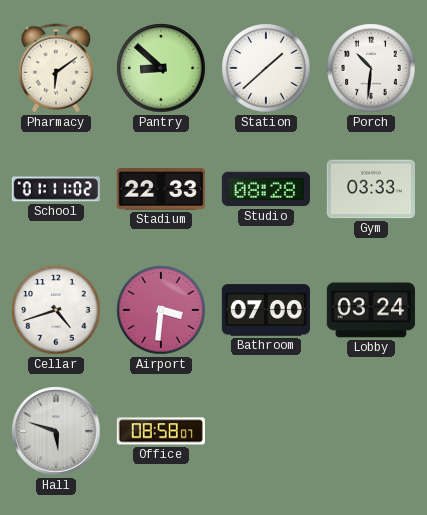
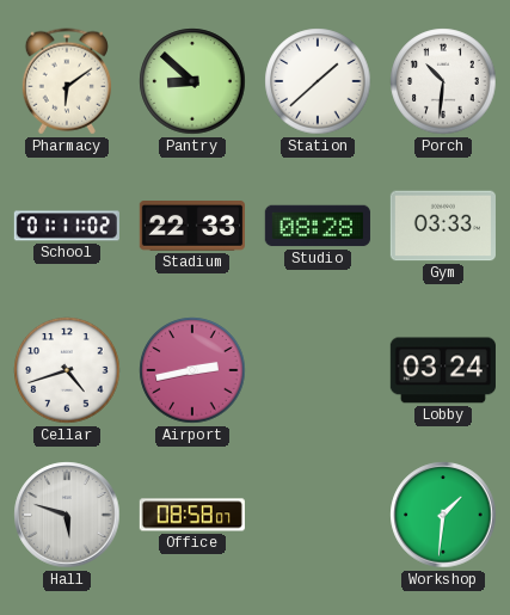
Airport: 3:31 -> 2:43 (192, 370)
Bathroom: 07:00 -> none (266, 310)
Workshop: none -> 1:31 (443, 515)
